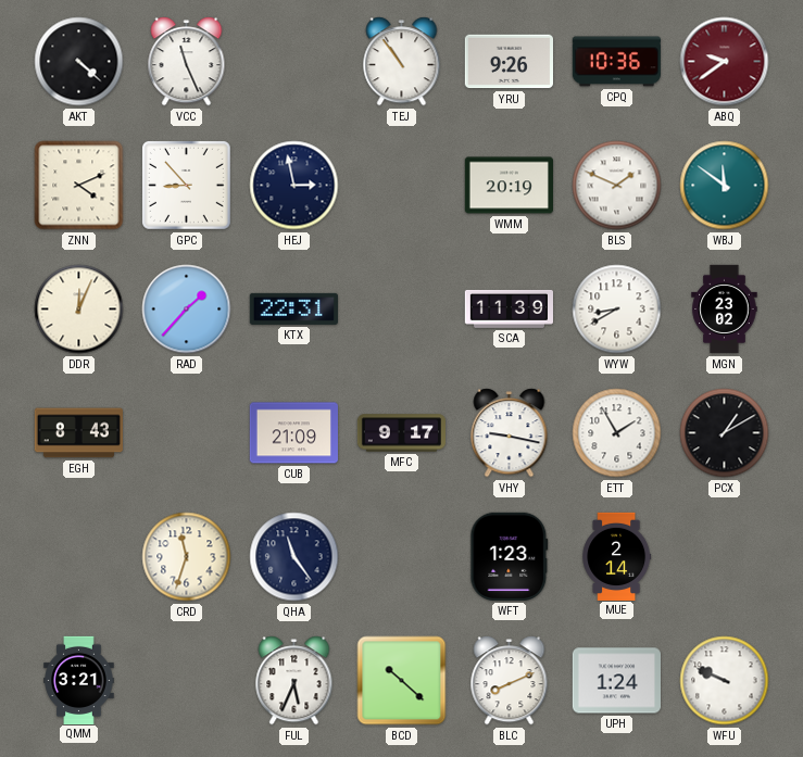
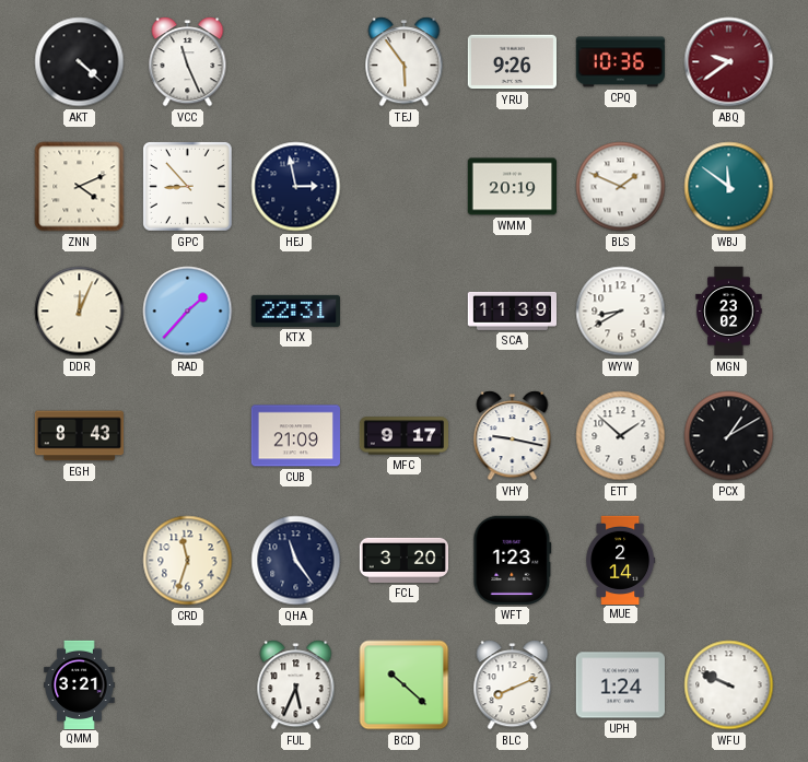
TEJ: 10:54 -> 5:54 (405, 62)
ETT: 1:55 -> 1:52 (621, 436)
FCL: none -> 3:20 (403, 560)
